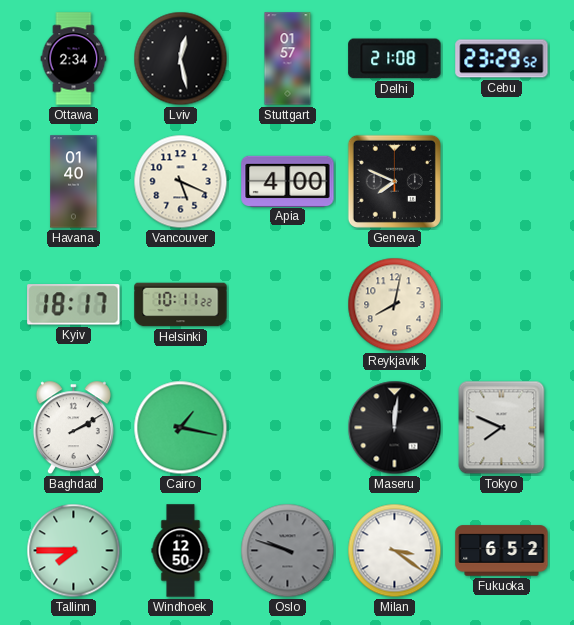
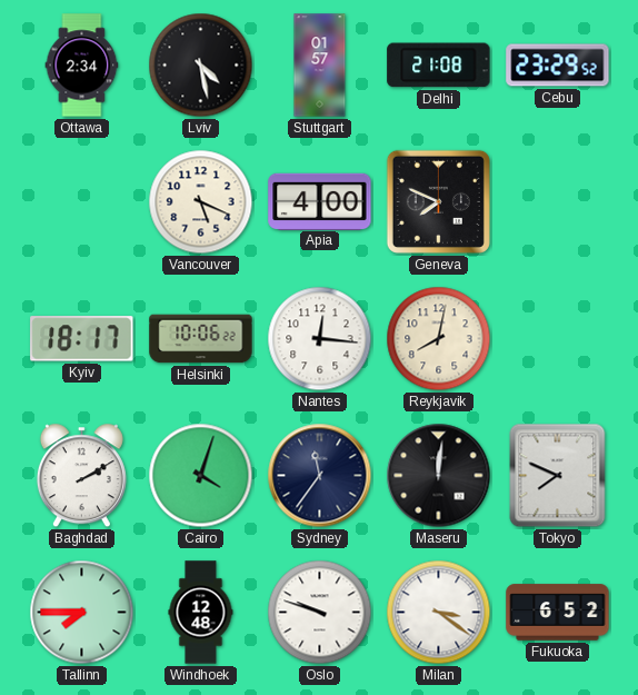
Lviv: 12:28 -> 4:28 (201, 66)
Havana: 01:40 -> none (74, 182)
Helsinki: 10:11 -> 10:06 (201, 339)
Nantes: none -> 12:16 (320, 339)
Cairo: 1:17 -> 4:03 (201, 476)
Sydney: none -> 11:36 (320, 476)
Windhoek: 12:50 -> 12:48 (201, 613)
Oslo dial: grey -> white (320, 613)
